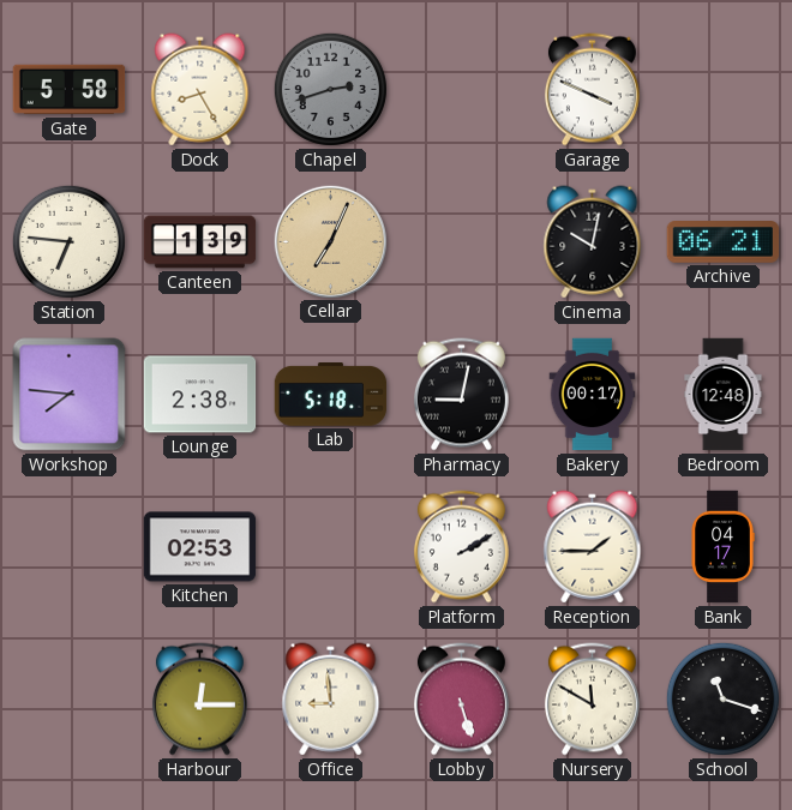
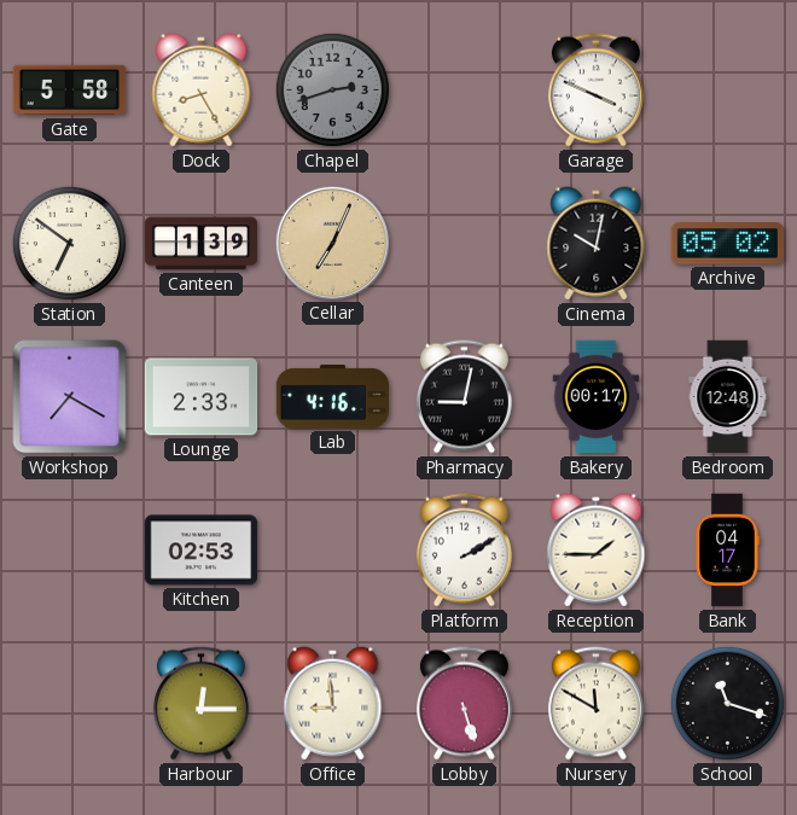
Station: 6:46 -> 6:51 (69, 243)
Archive: 06:21 -> 05:02 (728, 244)
Workshop: 7:46 -> 7:20 (70, 397)
Lounge: 2:38 -> 2:33 (202, 397)
Lab: 5:18 -> 4:16 (333, 397)
